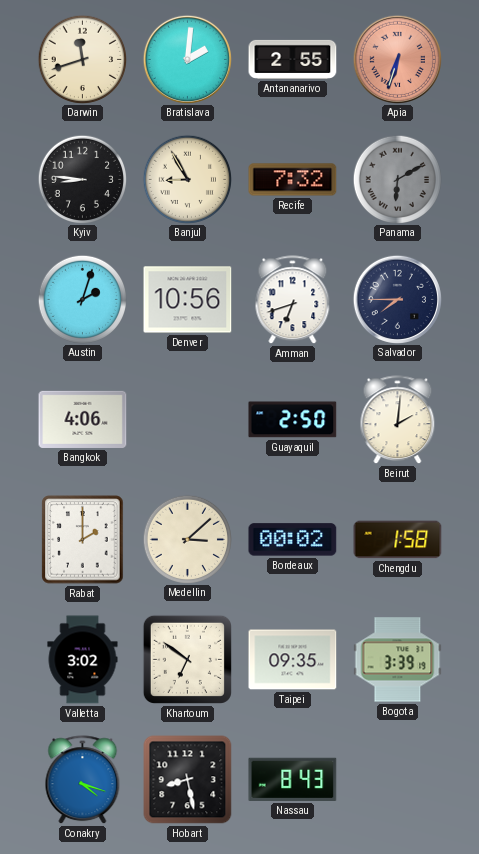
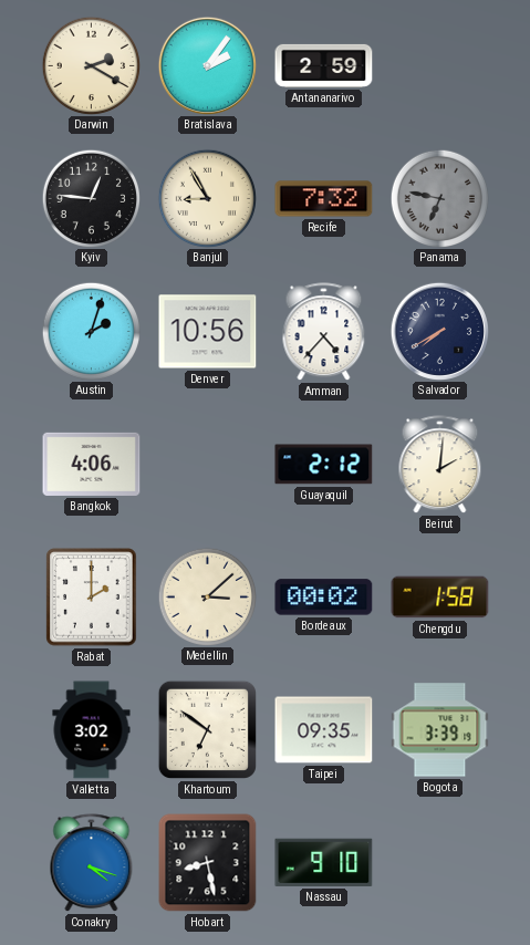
Darwin: 11:42 -> 2:20 (91, 65)
Bratislava: 2:01 -> 2:06 (207, 65)
Antananarivo: 2:55 -> 2:59 (324, 65)
Apia: 6:33 -> none (397, 59)
Kyiv: 8:46 -> 12:46 (91, 198)
Panama: 6:10 -> 6:47 (439, 198)
Amman: 6:42 -> 4:37 (324, 332)
Salvador: 7:45 -> 7:40 (439, 331)
Guayaquil: 2:50 -> 2:12 (324, 465)
Nassau: 8:43 -> 9:10 (324, 862)
